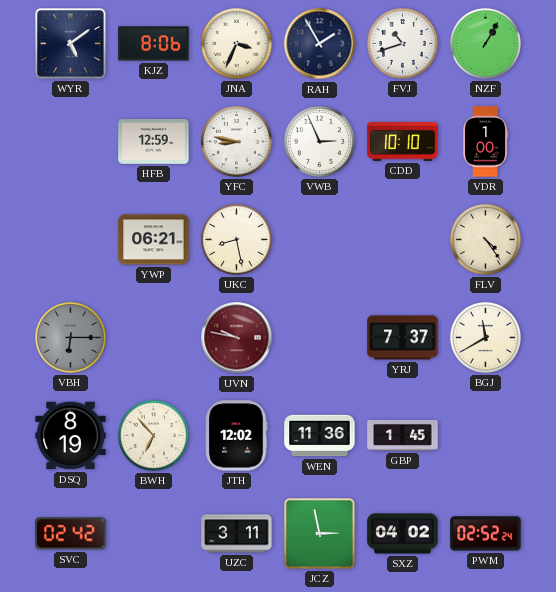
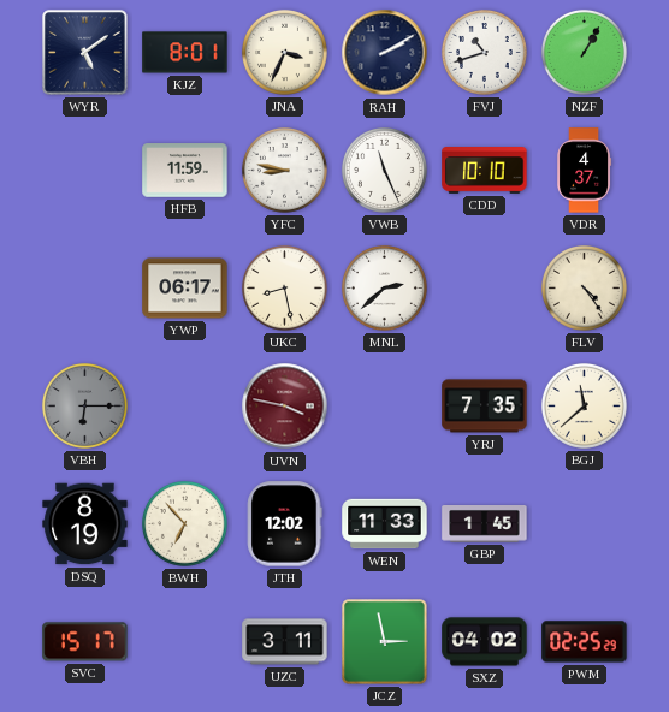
KJZ: 8:06 -> 8:01 (185, 53)
RAH: 1:55 -> 2:10 (385, 53)
HFB: 12:59 -> 11:59 (185, 171)
VWB: 2:56 -> 11:26 (384, 170)
VDR: 1:00 -> 4:37 (585, 171)
YWP: 06:21 -> 06:17 (185, 289)
MNL: none -> 2:38 (384, 287)
UVN: 9:47 -> 3:47 (285, 407)
YRJ: 7:37 -> 7:35 (485, 407)
BGJ: 11:40 -> 11:38 (584, 405)
WEN: 11:36 -> 11:33 (385, 524)
SVC: 02:42 -> 15:17 (85, 642)
PWM: 02:52 -> 02:25 (585, 642)
